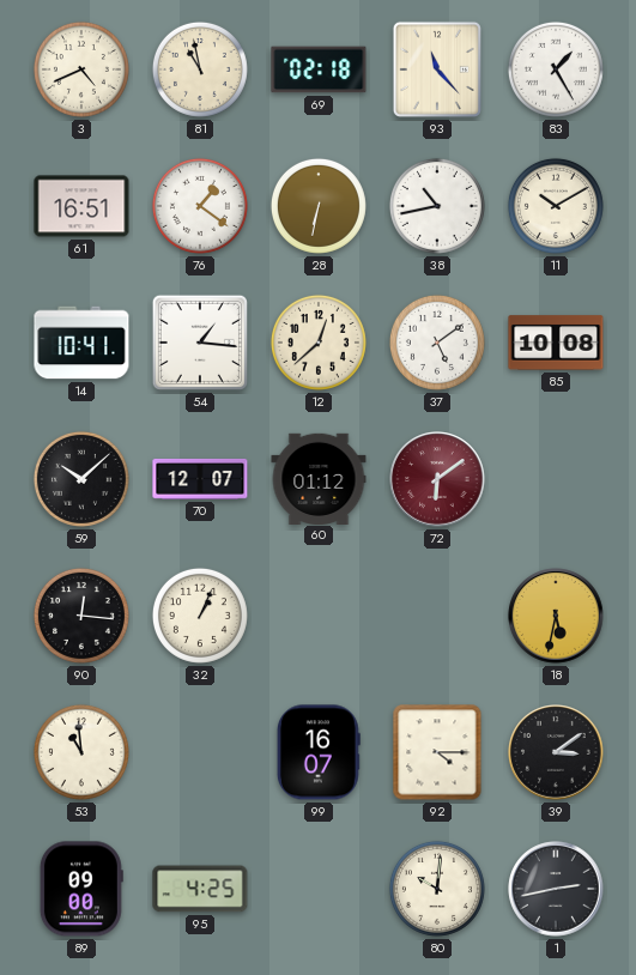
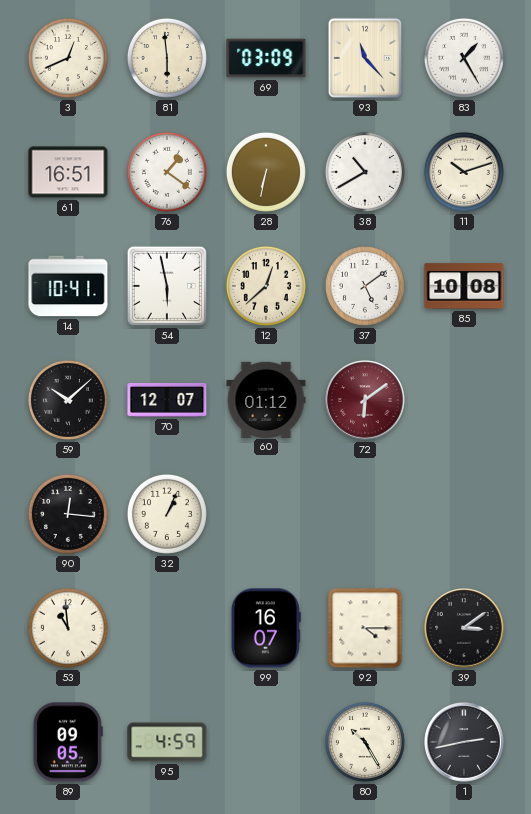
3: 4:41 -> 12:41 (68, 58)
81: 10:58 -> 5:59 (167, 58)
69: 02:18 -> 03:09 (266, 58)
38: 10:43 -> 10:40 (365, 172)
11: 10:10 -> 10:12 (464, 172)
54: 1:16 -> 5:58 (167, 286)
18: 5:32 -> none (556, 616)
89: 09:00 -> 09:05 (68, 742)
95: 4:25 -> 4:59 (167, 742)
80: 10:01 -> 10:25 (365, 742)
